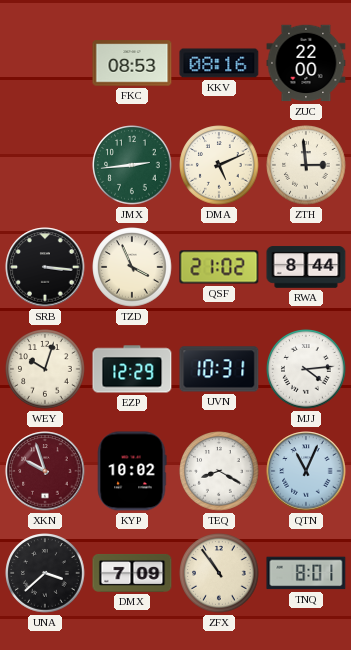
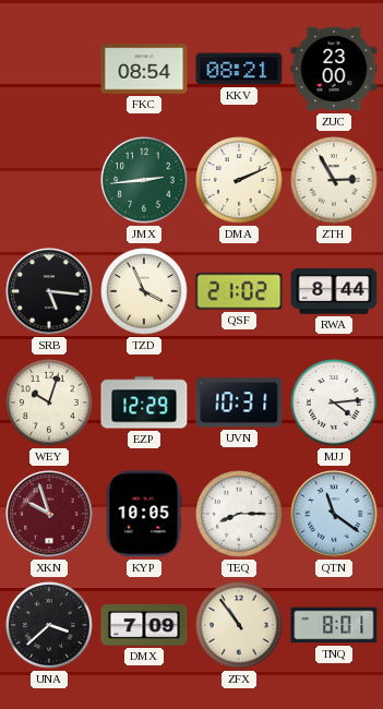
FKC: 08:53 -> 08:54 (144, 69)
KKV: 08:16 -> 08:21 (239, 69)
ZUC: 22:00 -> 23:00 (334, 69)
DMA: 5:11 -> 2:11 (239, 180)
ZTH: 2:59 -> 2:55 (334, 180)
SRB: 3:16 -> 5:16 (49, 291)
KYP: 10:02 -> 10:05 (144, 514)
TEQ: 8:20 -> 8:15 (239, 514)
QTN: 11:04 -> 11:21 (334, 514)
